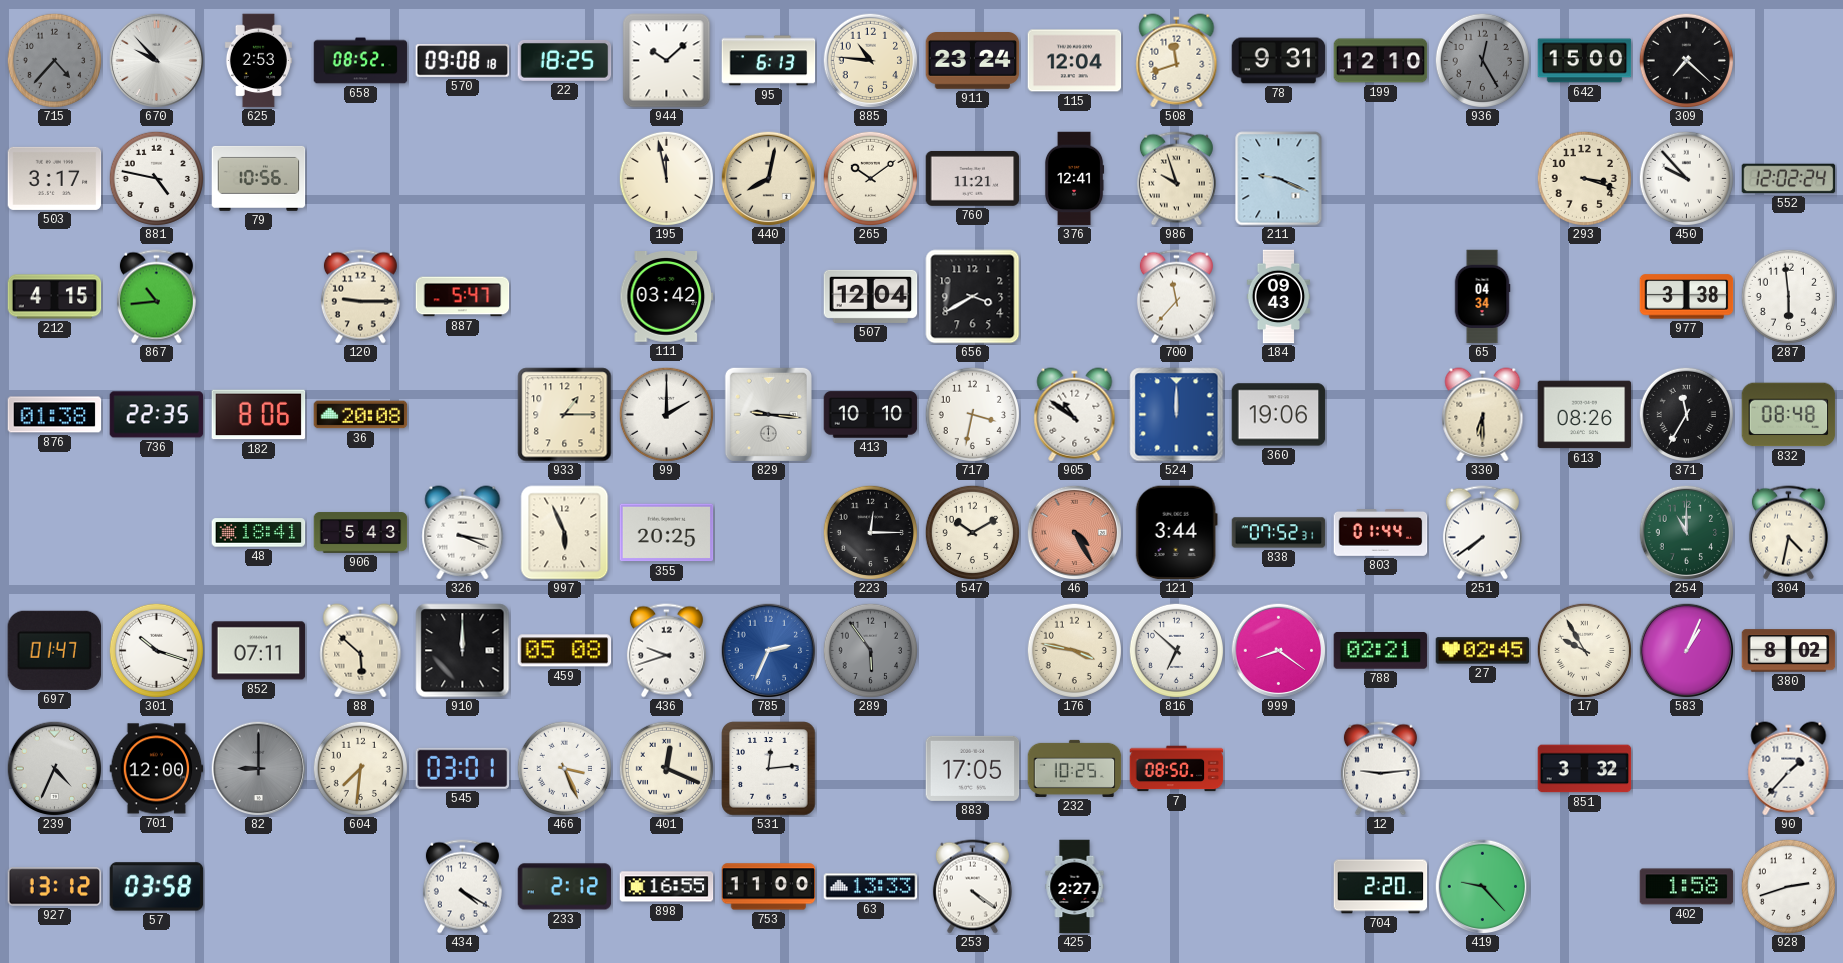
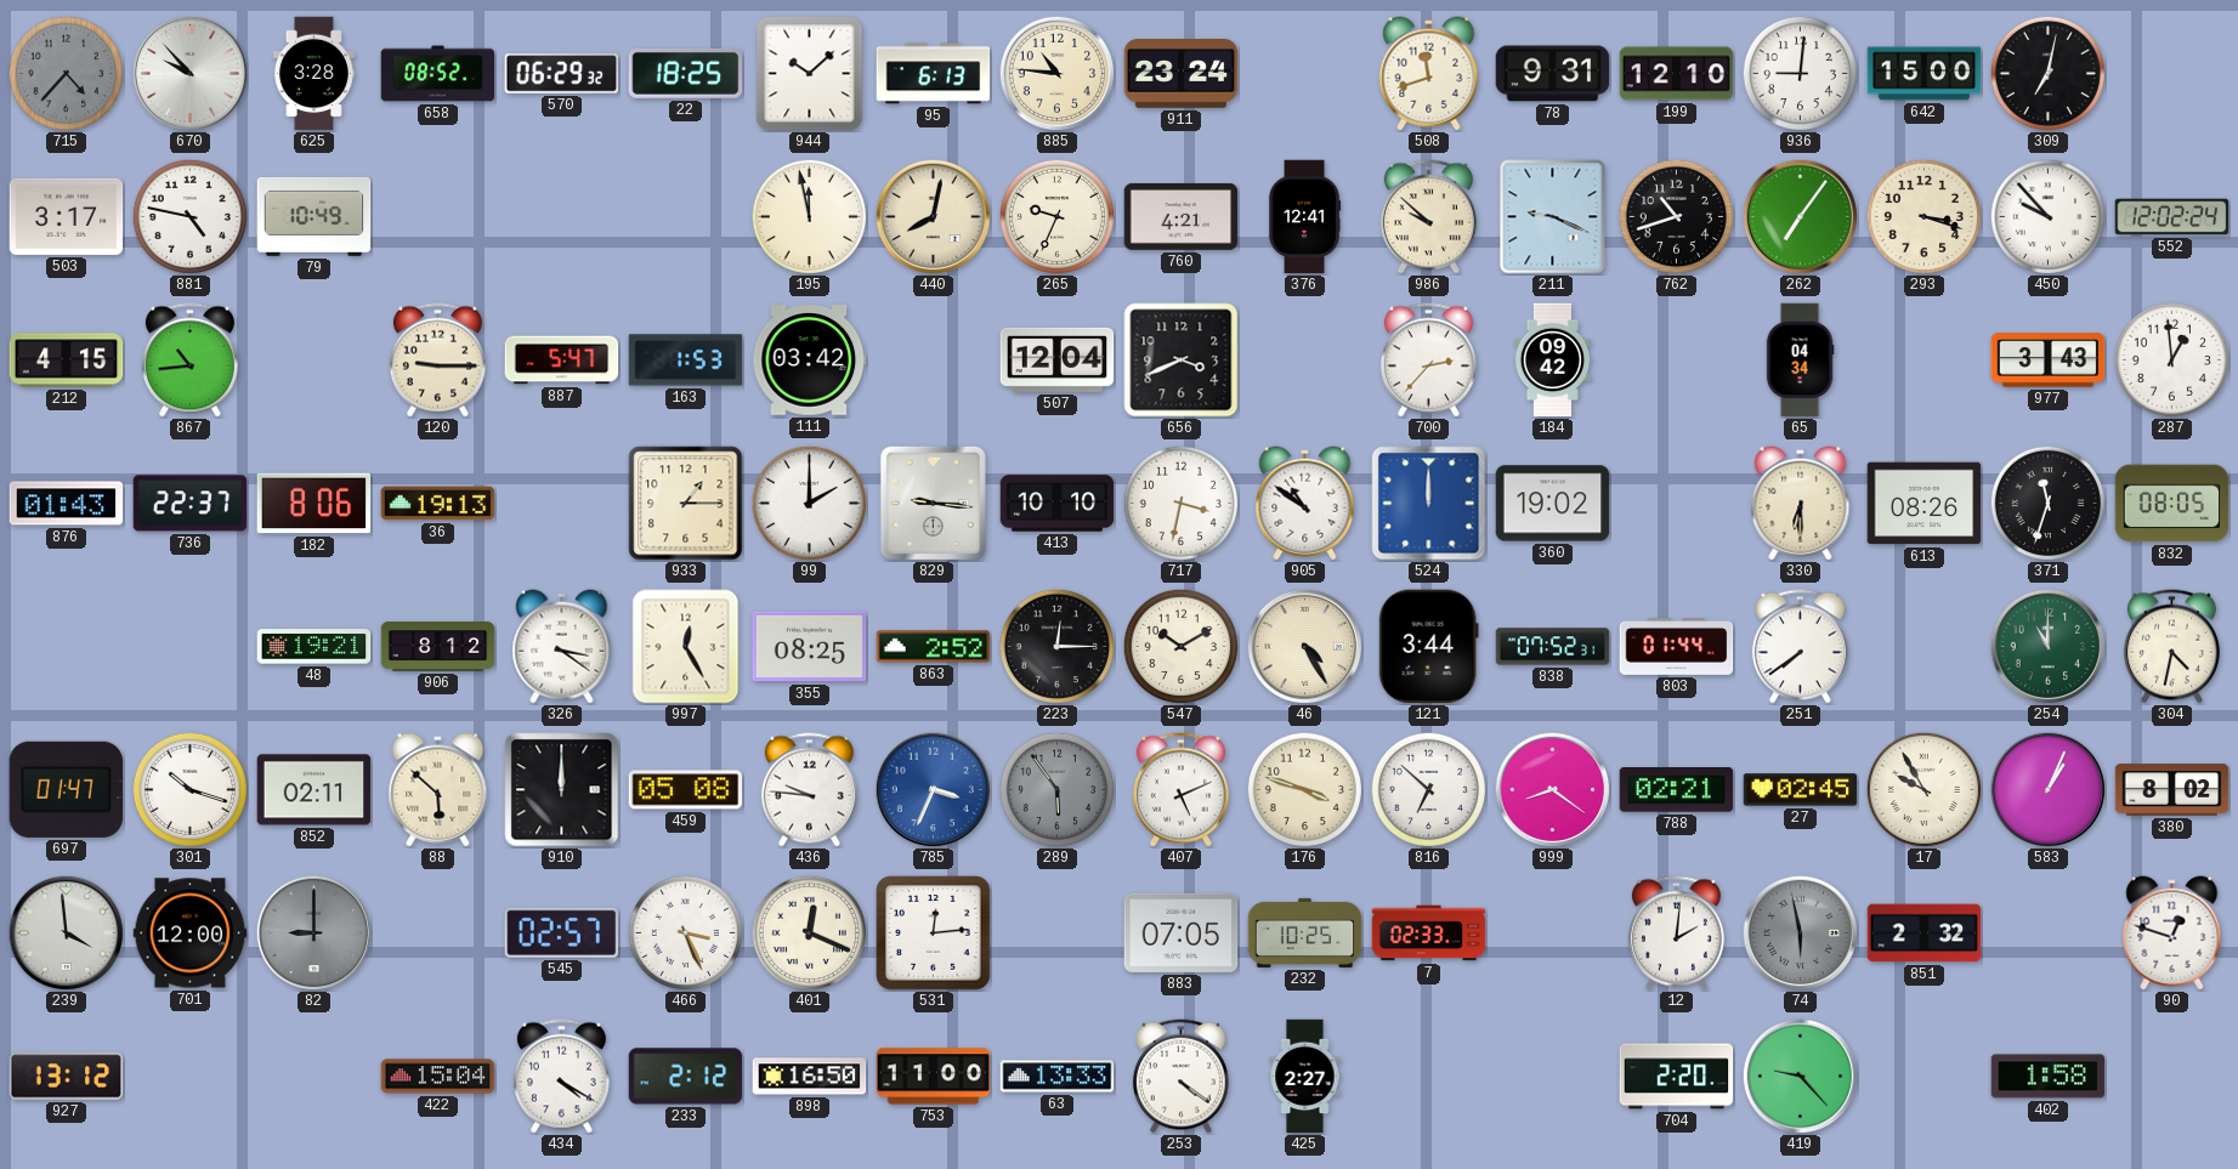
625: 2:53 -> 3:28 (313, 74)
570: 09:08 -> 06:29 (562, 74)
115: 12:04 -> none (1075, 61)
936: 12:25 -> 9:01 (1800, 73)
936 dial: grey -> white (1800, 73)
309: 7:22 -> 7:02 (2047, 73)
79: 10:56 -> 10:49 (315, 216)
265: 10:09 -> 9:34 (1056, 216)
760: 11:21 -> 4:21 (1182, 216)
986: 9:57 -> 9:52 (1428, 217)
762: none -> 10:42 (1676, 216)
262: none -> 7:06 (1800, 216)
163: none -> 1:53 (686, 361)
656: 3:40 -> 3:41 (1182, 361)
700: 11:37 -> 2:37 (1428, 361)
184: 09:43 -> 09:42 (1553, 361)
977: 3:38 -> 3:43 (2049, 361)
287: 5:59 -> 12:59 (2171, 359)
876: 01:38 -> 01:43 (67, 504)
736: 22:35 -> 22:37 (191, 504)
36: 20:08 -> 19:13 (438, 504)
360: 19:06 -> 19:02 (1553, 504)
371: 11:35 -> 11:33 (2047, 503)
832: 08:48 -> 08:05 (2172, 504)
48: 18:41 -> 19:21 (315, 647)
906: 5:43 -> 8:12 (438, 647)
326: 3:19 -> 3:21 (562, 647)
997: 5:56 -> 12:25 (686, 647)
355: 20:25 -> 08:25 (810, 647)
863: none -> 2:52 (934, 647)
46 dial: salmon -> cream (1304, 646)
852: 07:11 -> 02:11 (315, 790)
436: 9:42 -> 9:46 (809, 790)
785: 2:34 -> 3:34 (933, 789)
407: none -> 5:11 (1180, 790)
176: 3:47 -> 3:48 (1304, 789)
239: 4:34 -> 3:59 (66, 932)
604: 7:31 -> none (360, 768)
545: 03:01 -> 02:57 (562, 932)
883: 17:05 -> 07:05 (1182, 932)
7: 08:50 -> 02:33 (1429, 934)
12: 9:14 -> 2:01 (1676, 934)
74: none -> 5:58 (1800, 932)
851: 3:32 -> 2:32 (1925, 934)
90: 1:37 -> 12:48 (2172, 934)
57: 03:58 -> none (157, 887)
422: none -> 15:04 (438, 1077)
898: 16:55 -> 16:50 (810, 1077)
928: 2:42 -> none (1788, 886)
